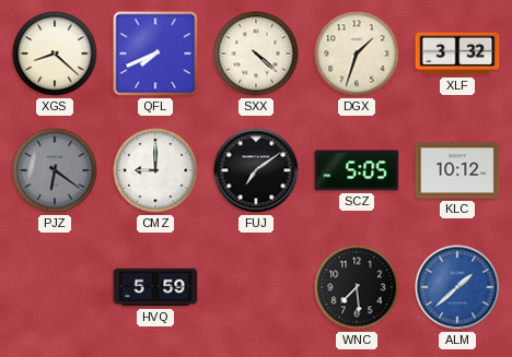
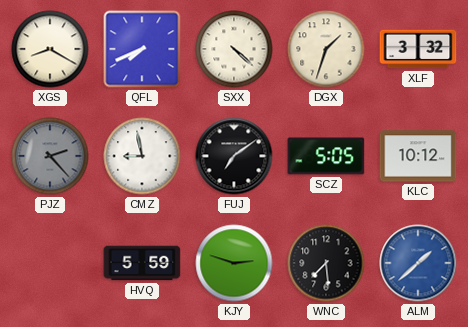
XGS: 8:22 -> 8:20 (50, 49)
PJZ: 6:21 -> 2:23 (50, 156)
CMZ: 9:00 -> 8:58 (142, 156)
KJY: none -> 2:48 (234, 263)
